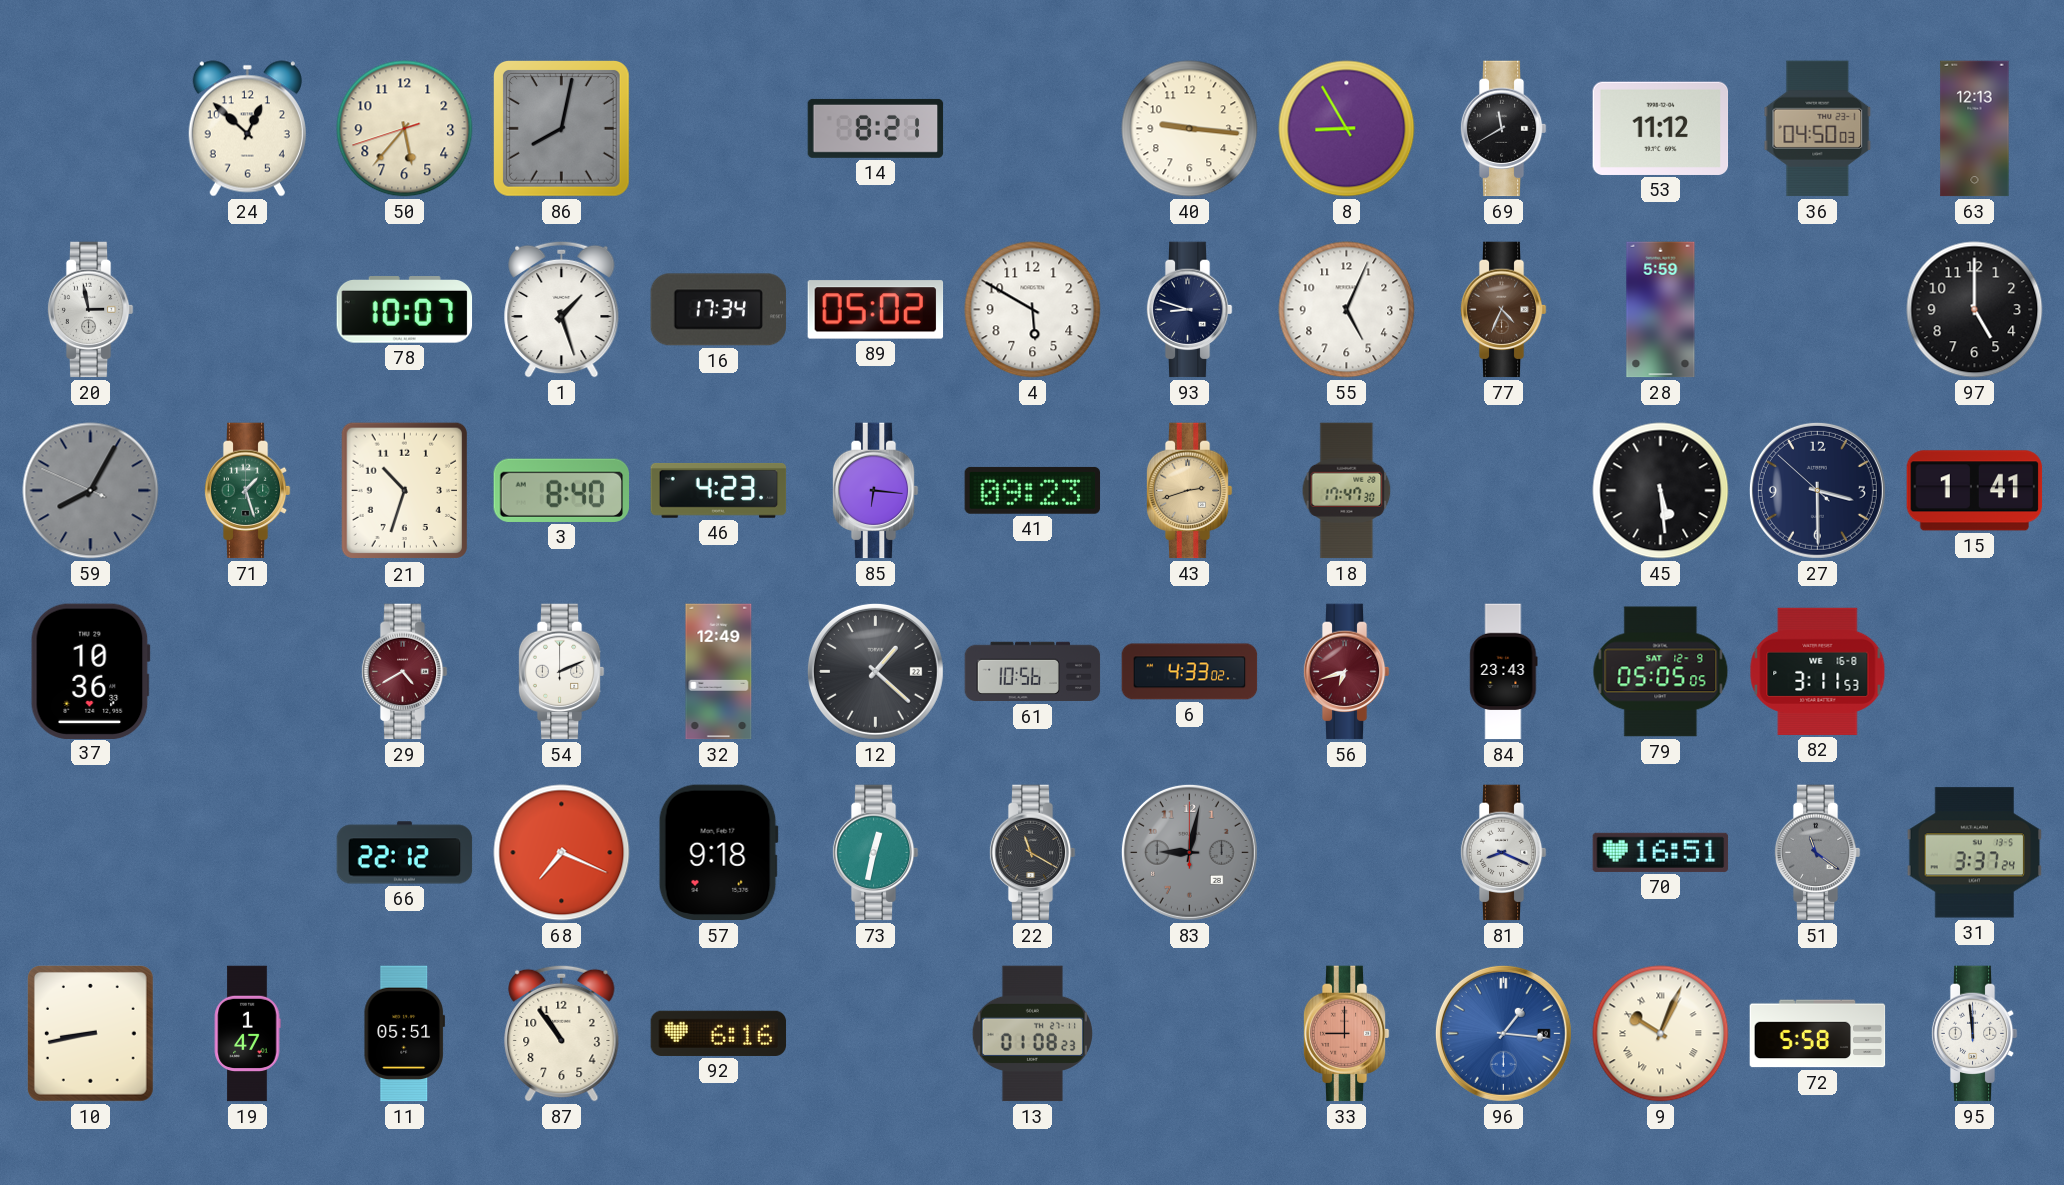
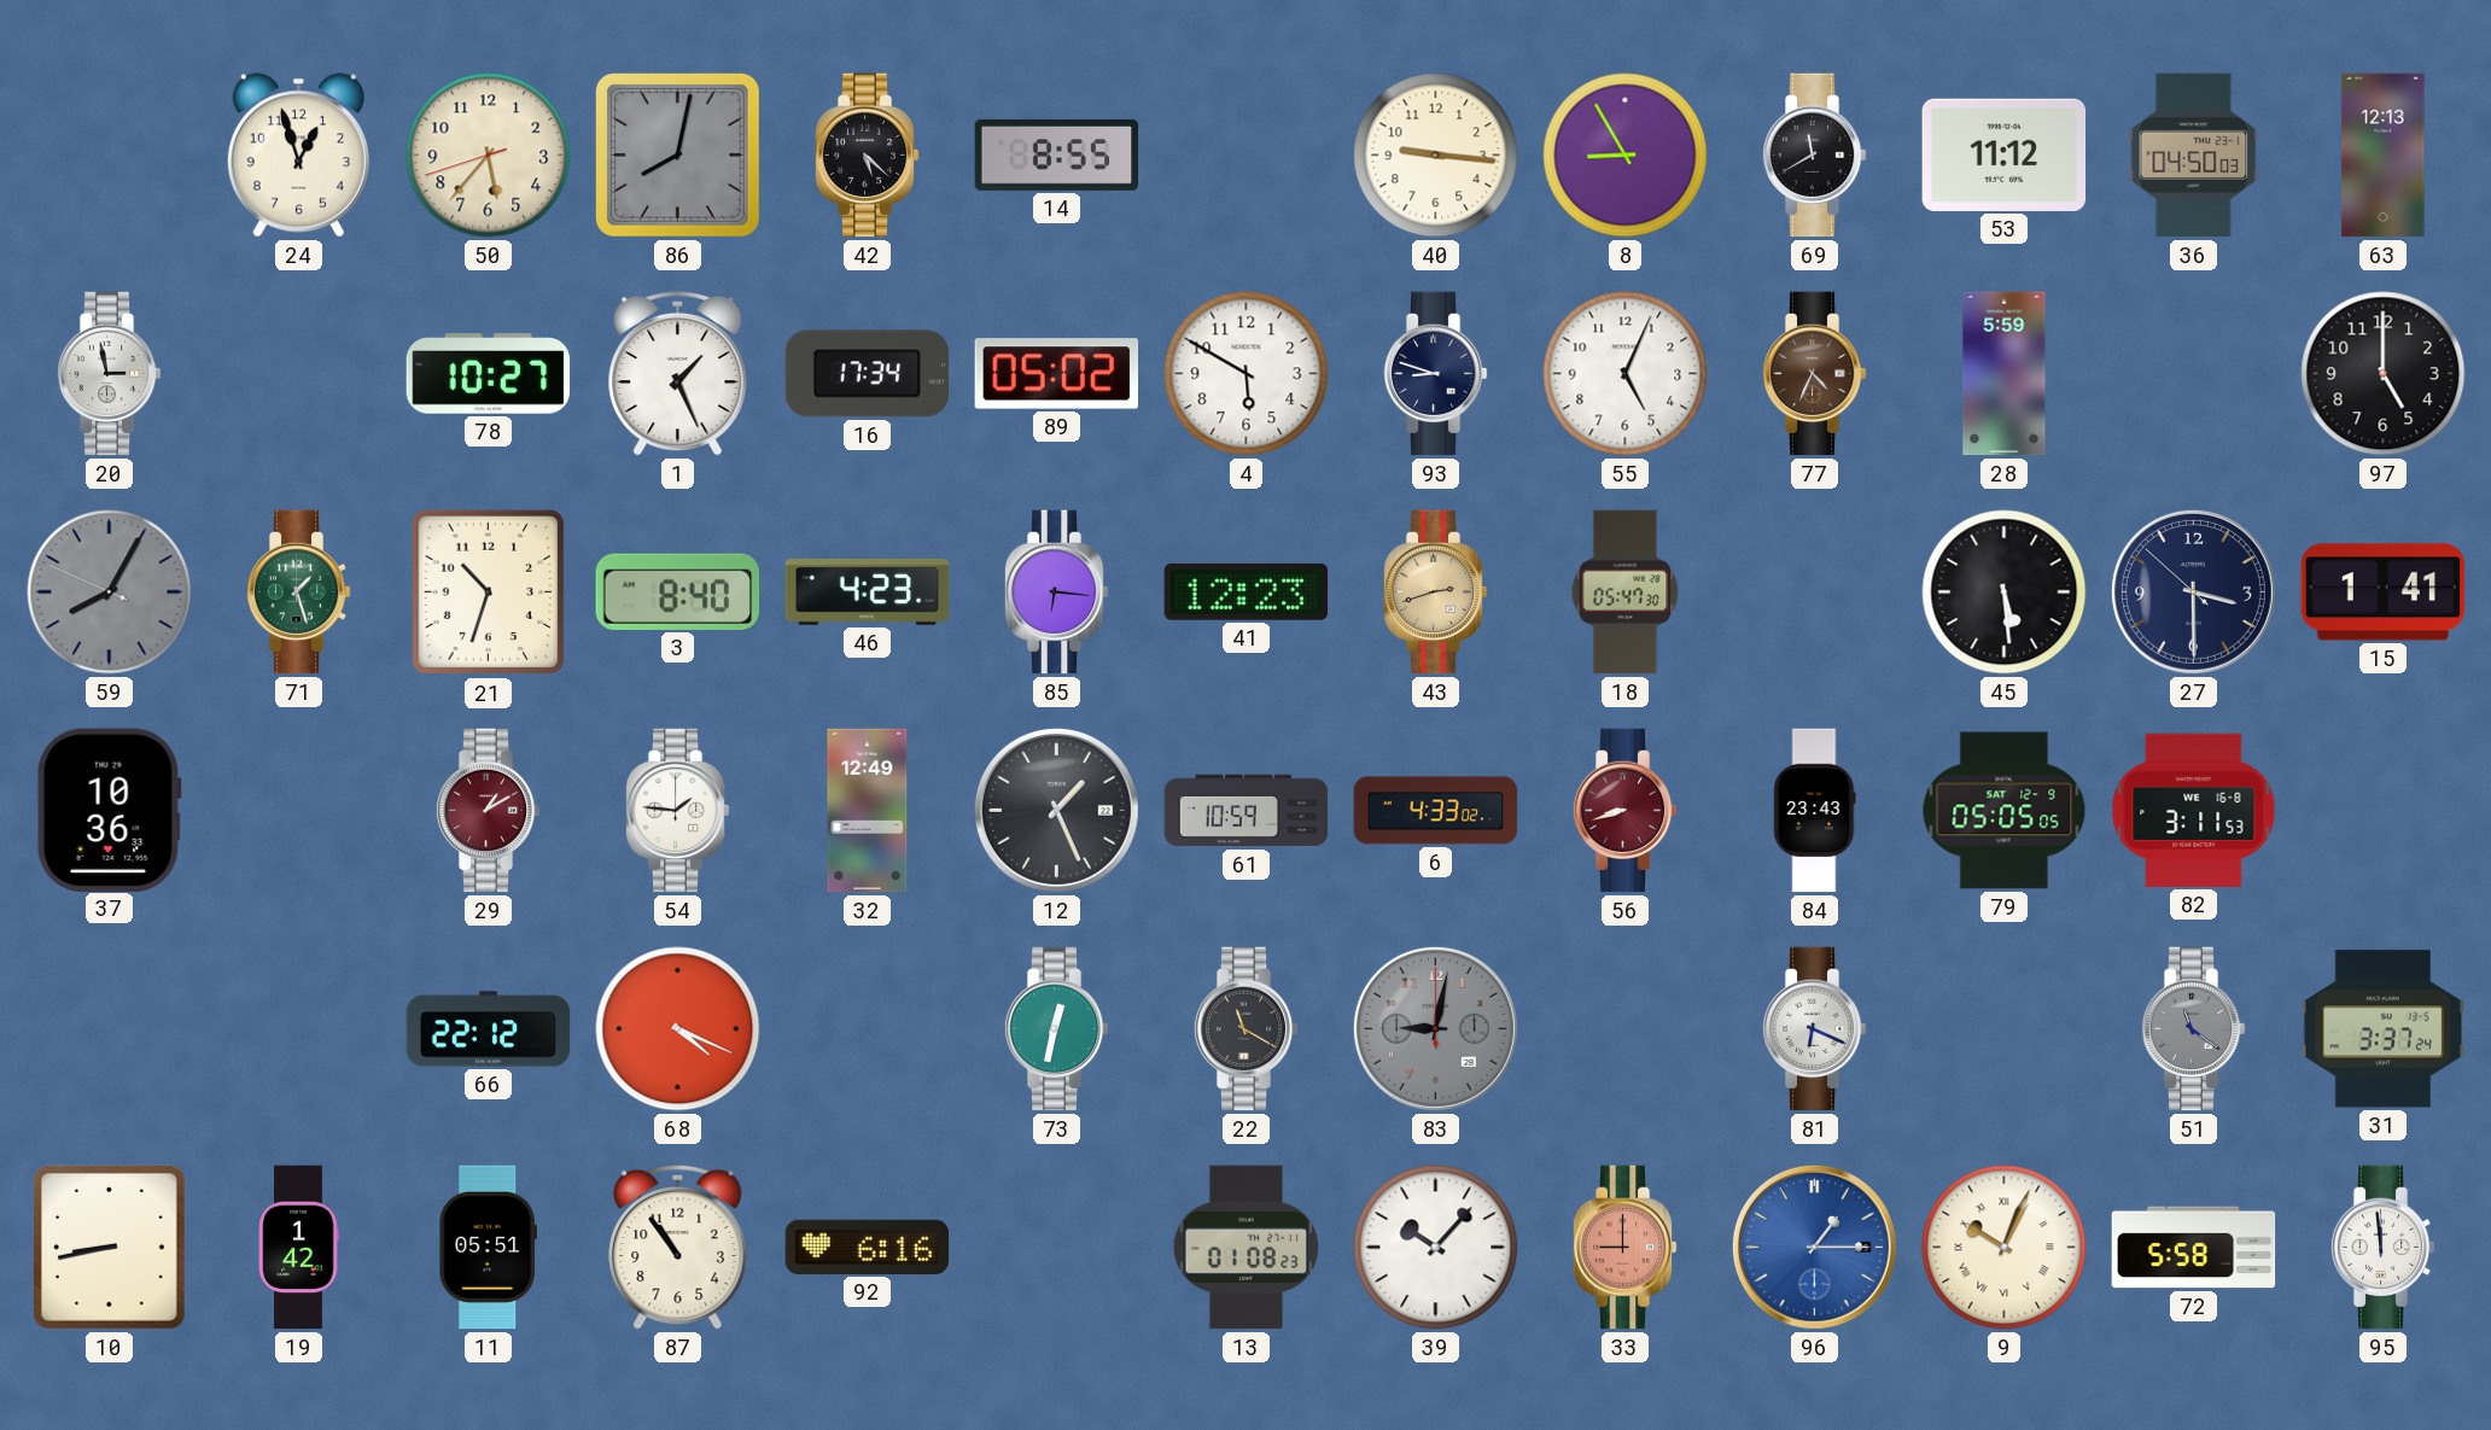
24: 12:52 -> 12:57 (298, 156)
42: none -> 5:22 (867, 156)
14: 8:21 -> 8:55 (1057, 154)
78: 10:07 -> 10:27 (489, 374)
1: 1:27 -> 1:26 (678, 373)
41: 09:23 -> 12:23 (1247, 591)
18: 17:47 -> 05:47 (1626, 593)
29: 4:40 -> 1:10 (488, 811)
54: 2:11 -> 1:46 (677, 811)
12: 1:22 -> 1:26 (1056, 810)
61: 10:56 -> 10:59 (1247, 811)
56: 6:42 -> 8:42 (1624, 811)
68: 7:19 -> 4:19 (678, 1029)
57: 9:18 -> none (718, 853)
81: 8:19 -> 6:19 (1814, 1029)
70: 16:51 -> none (1661, 852)
19: 1:47 -> 1:42 (298, 1248)
39: none -> 10:07 (1436, 1248)
96: 1:16 -> 1:15 (1814, 1247)
